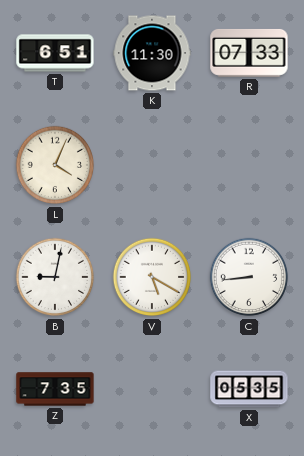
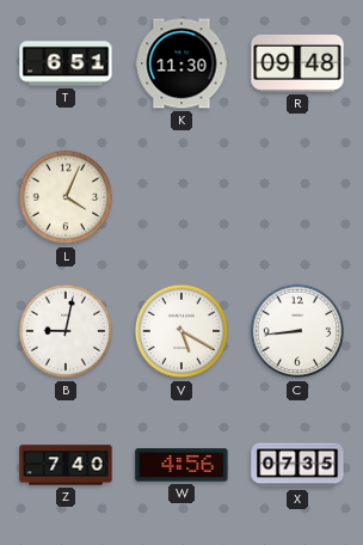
R: 07:33 -> 09:48 (297, 63)
Z: 7:35 -> 7:40 (66, 465)
W: none -> 4:56 (181, 465)
X: 05:35 -> 07:35 (297, 465)
